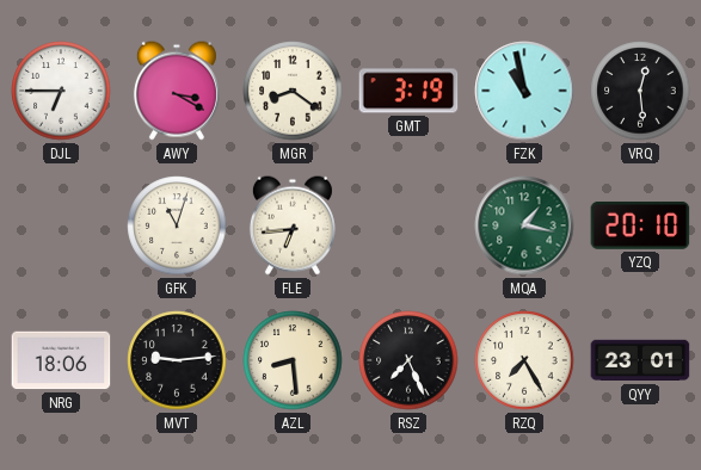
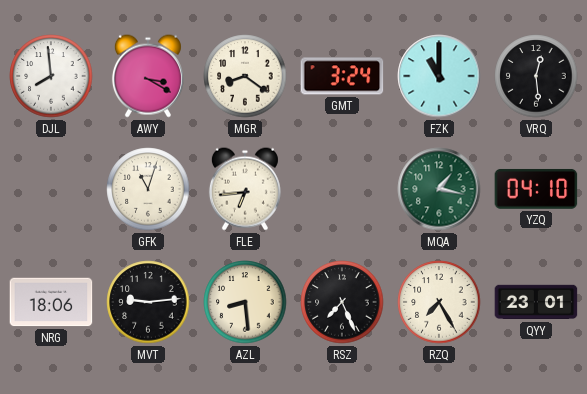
DJL: 6:45 -> 7:59 (51, 76)
GMT: 3:19 -> 3:24 (342, 76)
FZK: 10:58 -> 11:00 (439, 76)
YZQ: 20:10 -> 04:10 (536, 189)
